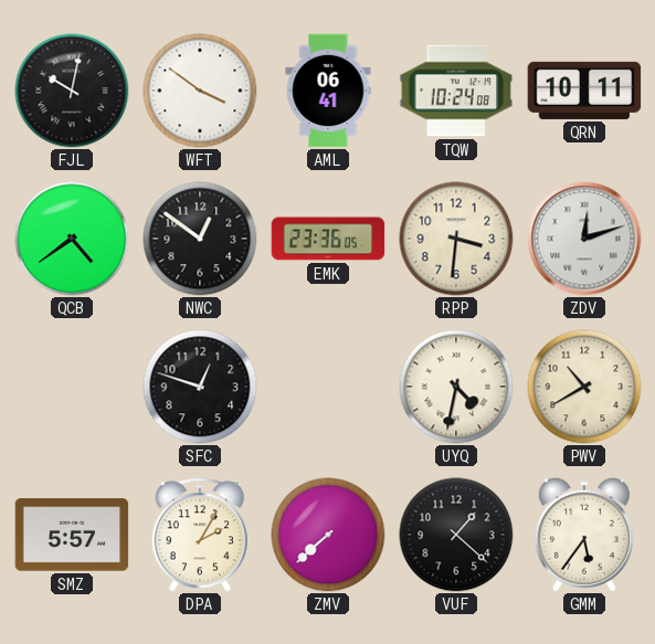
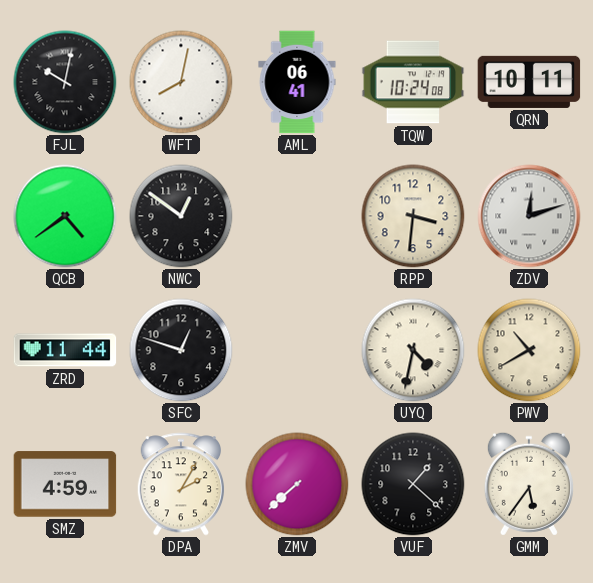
WFT: 3:51 -> 8:02 (181, 82)
EMK: 23:36 -> none (328, 239)
ZRD: none -> 11:44 (65, 350)
SMZ: 5:57 -> 4:59 (65, 484)
